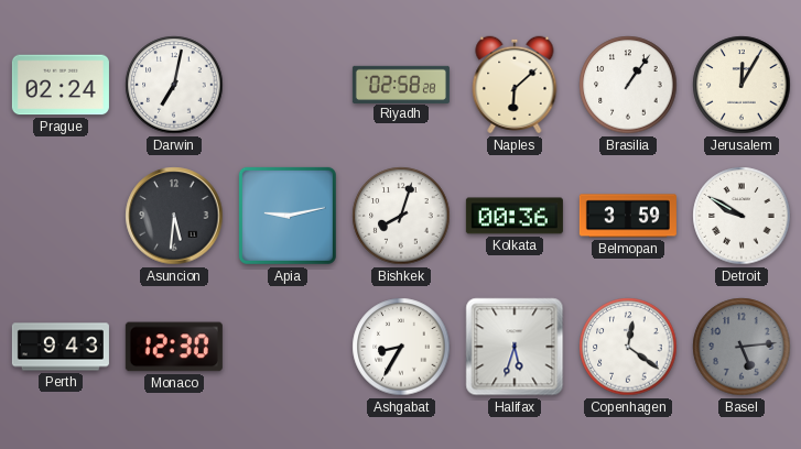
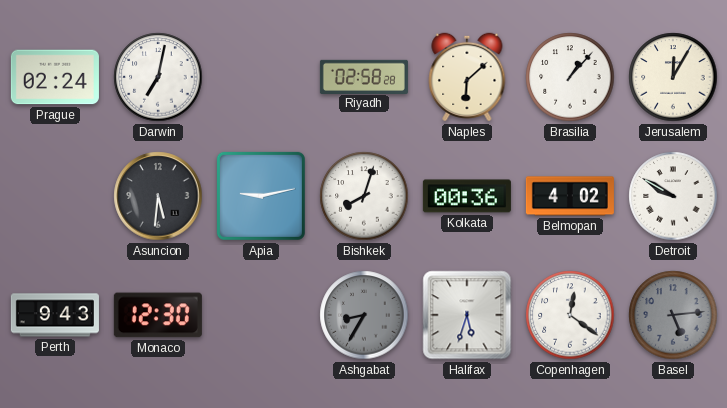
Brasilia: 1:06 -> 1:07 (570, 77)
Belmopan: 3:59 -> 4:02 (570, 196)
Ashgabat dial: white -> grey (364, 315)
